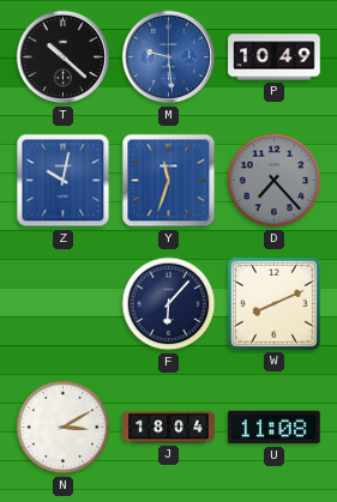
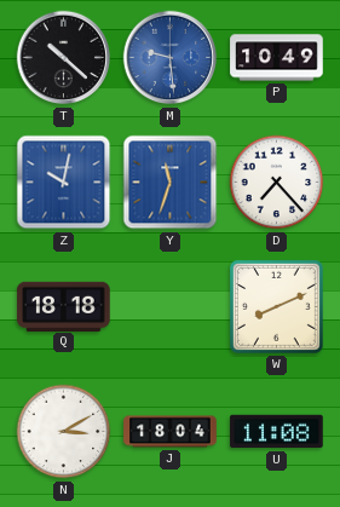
D dial: grey -> white (277, 183)
Q: none -> 18:18 (64, 306)
F: 6:07 -> none (169, 304)
